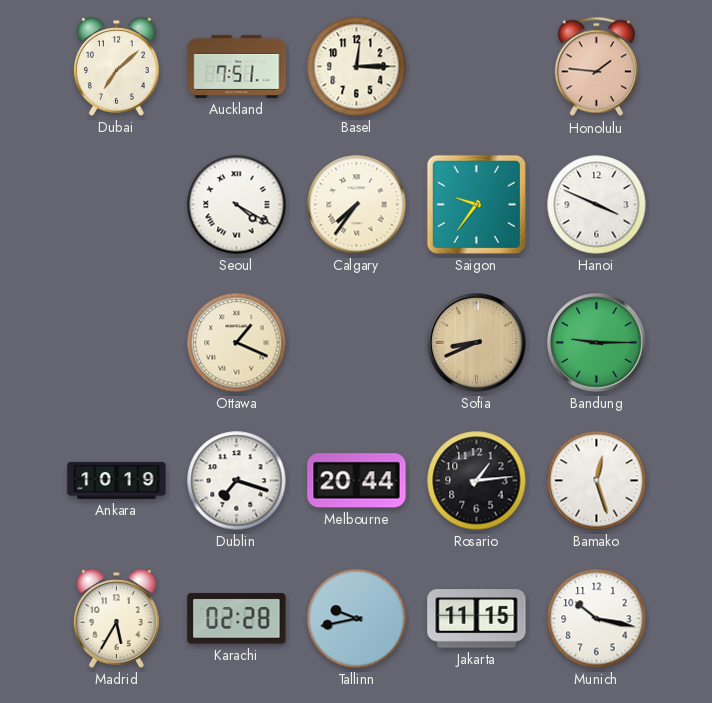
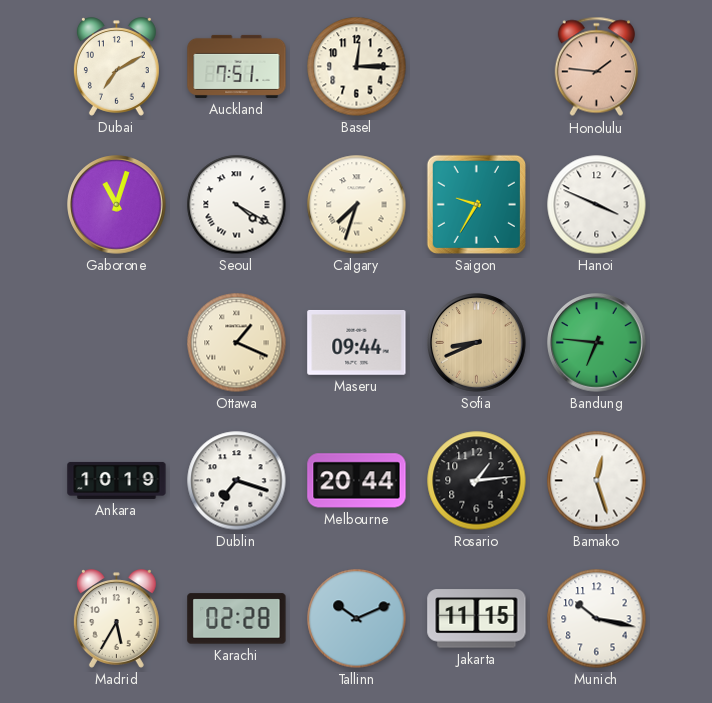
Dubai: 7:08 -> 7:10 (116, 67)
Gaborone: none -> 11:03 (117, 205)
Calgary: 7:36 -> 7:33 (357, 205)
Saigon: 9:36 -> 9:35 (476, 204)
Maseru: none -> 09:44 (357, 342)
Bandung: 9:15 -> 6:46 (597, 343)
Tallinn: 9:43 -> 10:11 (357, 619)
